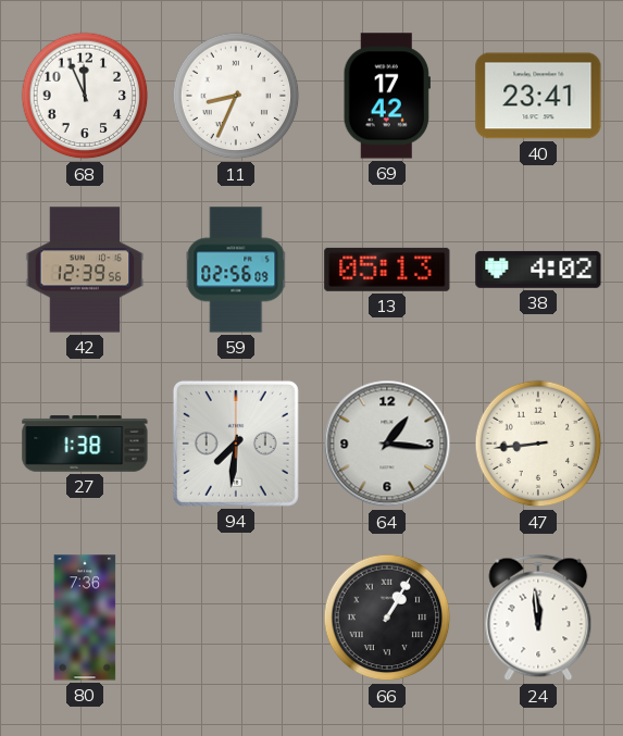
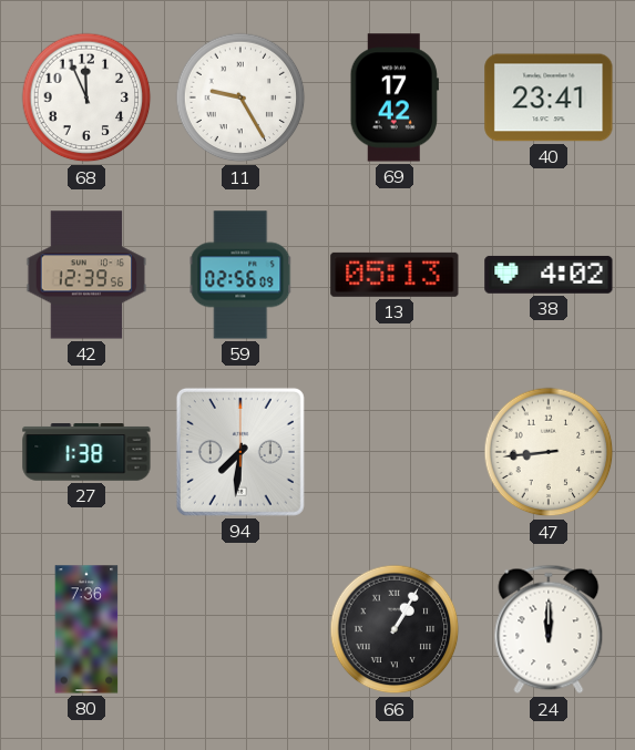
11: 8:34 -> 9:25 (240, 97)
64: 1:16 -> none (387, 444)
24: 11:59 -> 12:00 (549, 629)
